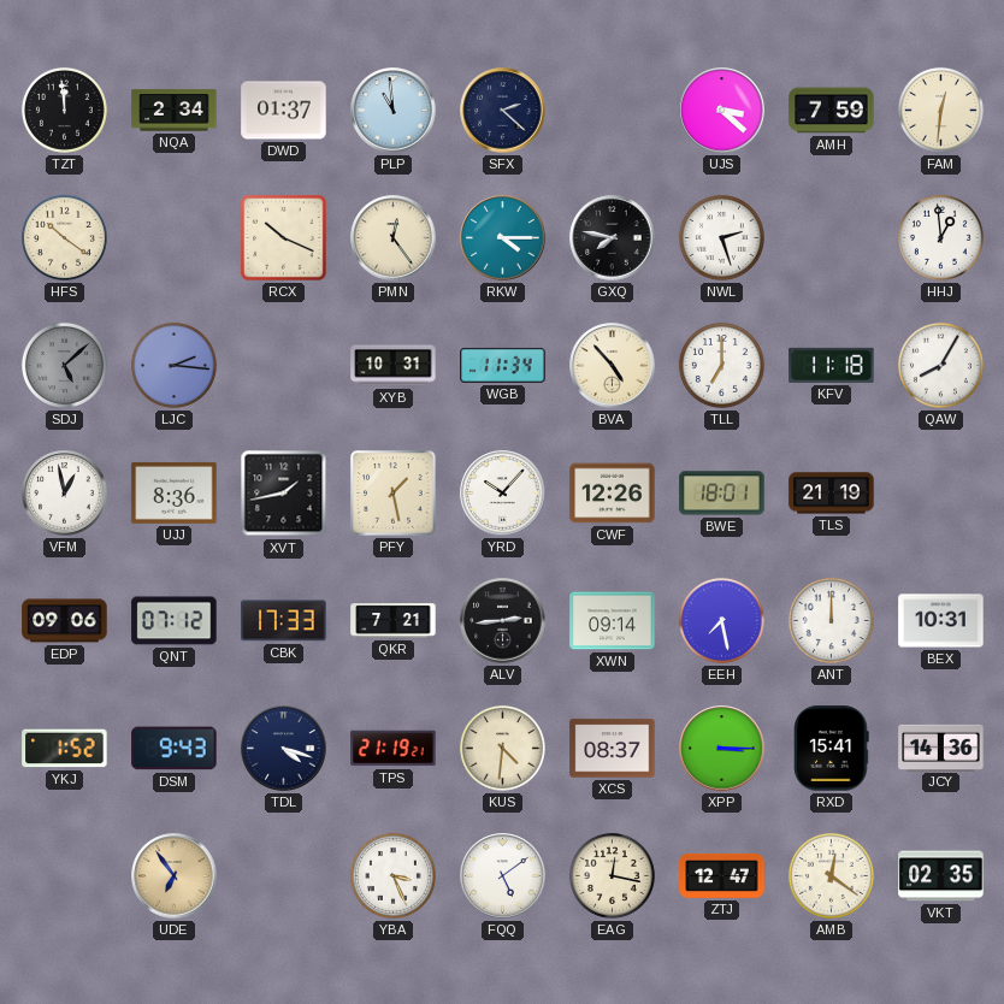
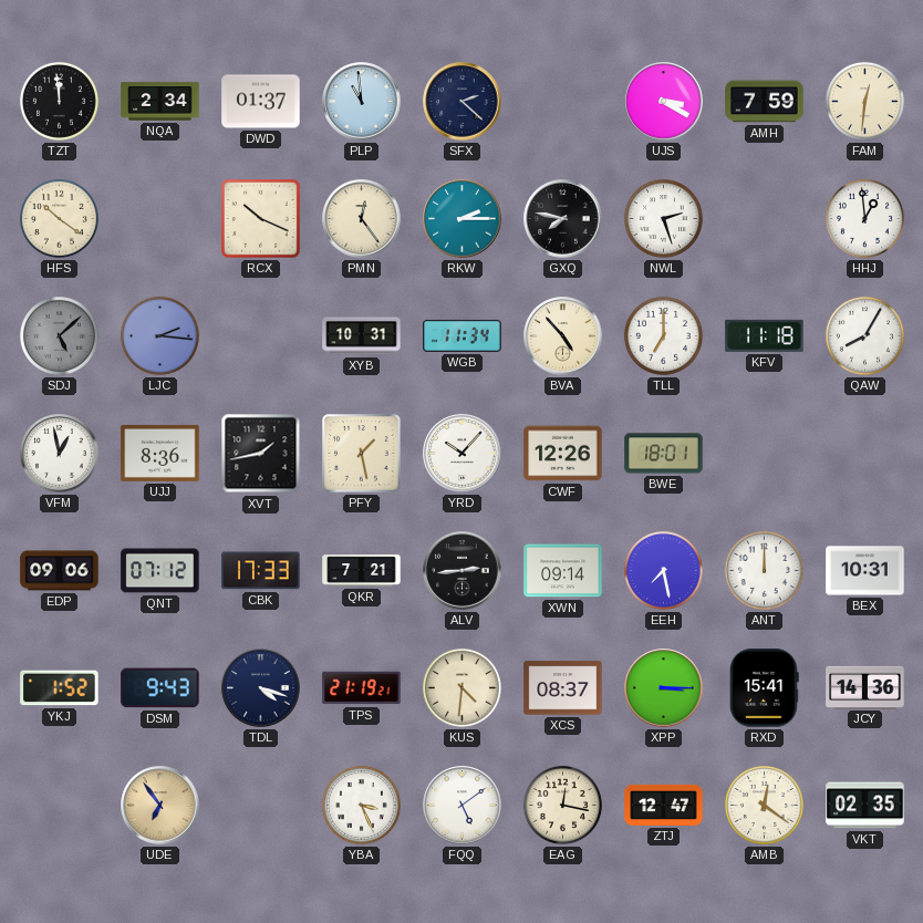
UJS: 3:22 -> 3:20 (664, 102)
RKW: 4:15 -> 2:15 (463, 219)
TLS: 21:19 -> none (832, 494)
